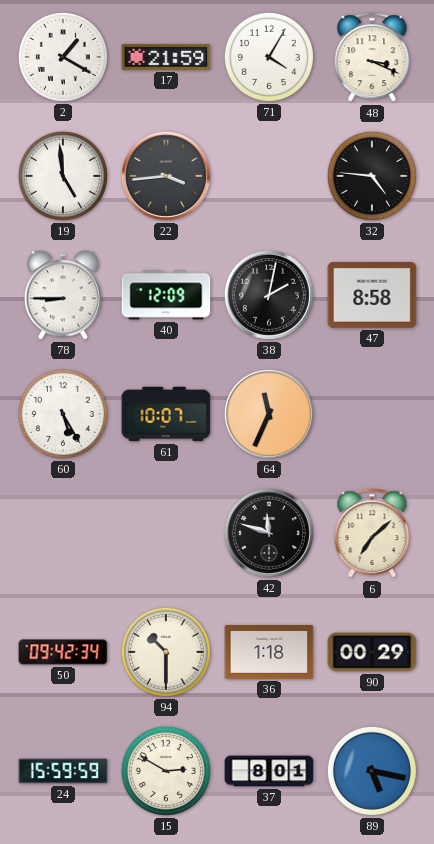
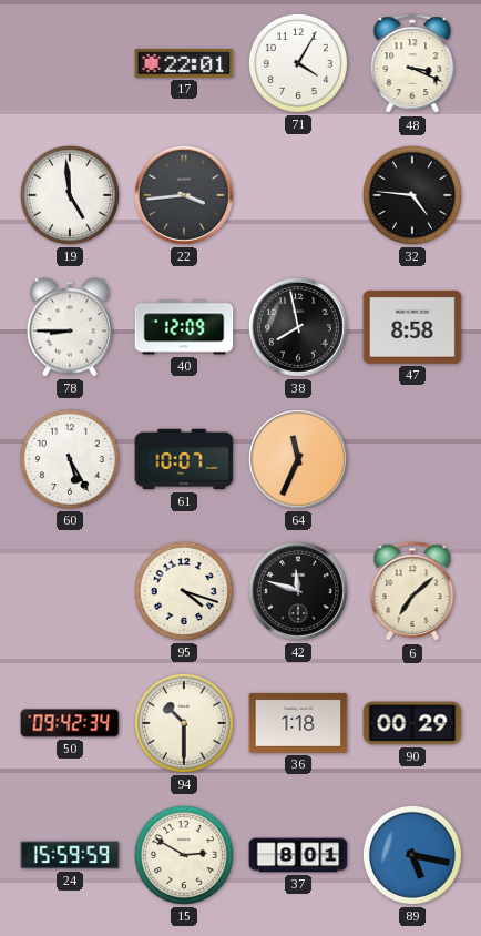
2: 1:20 -> none (63, 57)
17: 21:59 -> 22:01 (184, 64)
38: 2:02 -> 7:58 (298, 327)
95: none -> 4:18 (184, 591)
